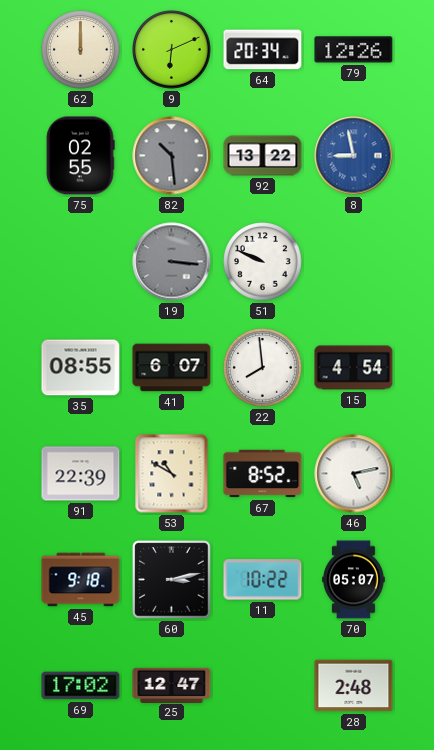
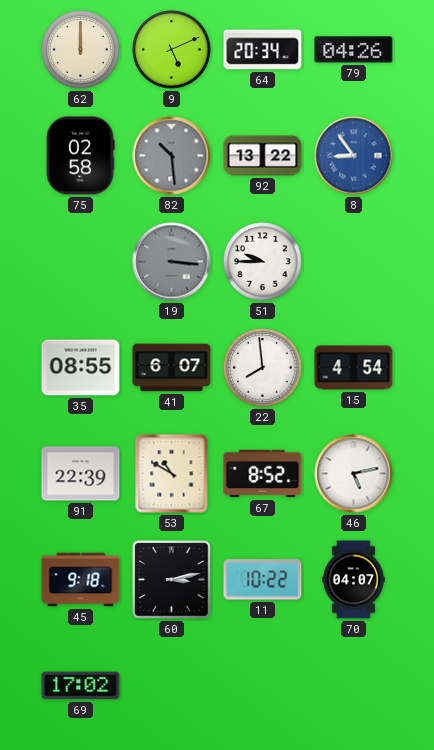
9: 6:11 -> 5:11 (172, 50)
79: 12:26 -> 04:26 (354, 50)
75: 02:55 -> 02:58 (80, 156)
8: 8:58 -> 8:54 (354, 156)
51: 9:49 -> 9:45 (263, 262)
70: 05:07 -> 04:07 (354, 580)
25: 12:47 -> none (172, 685)
28: 2:48 -> none (354, 686)
